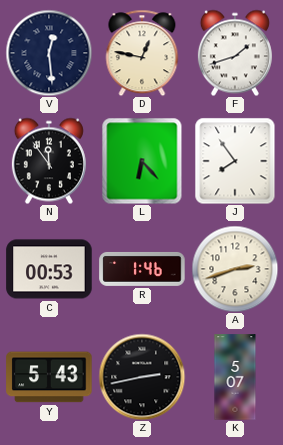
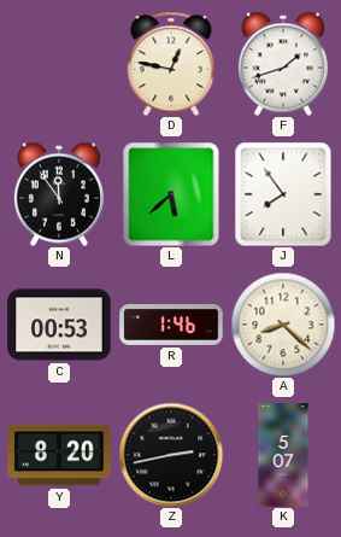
V: 12:29 -> none (49, 53)
L: 6:23 -> 5:38 (171, 194)
A: 2:42 -> 8:22 (283, 325)
Y: 5:43 -> 8:20 (59, 455)
